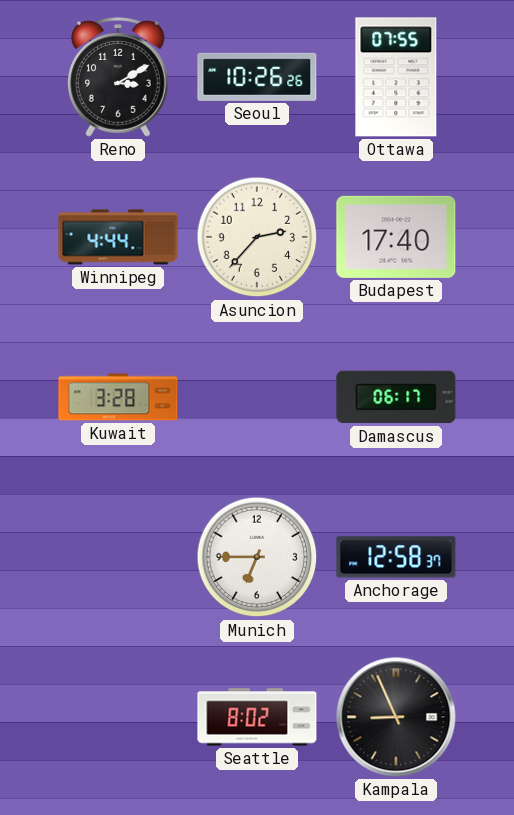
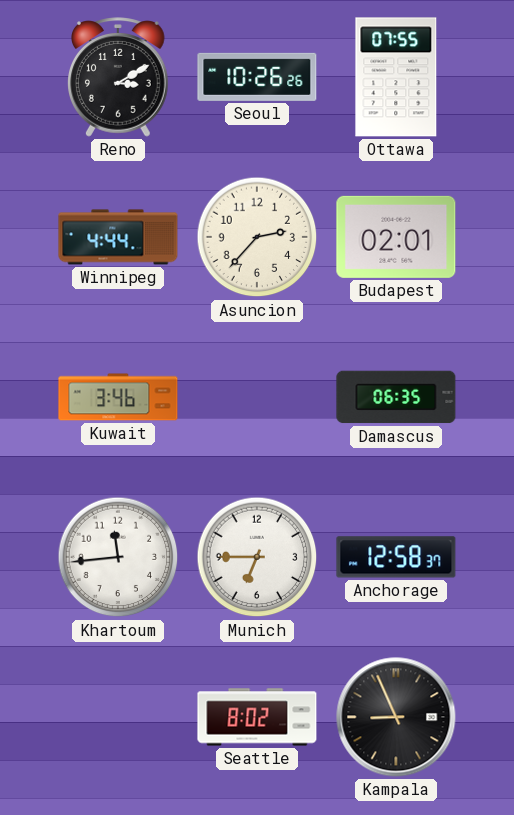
Budapest: 17:40 -> 02:01 (396, 237)
Kuwait: 3:28 -> 3:46 (118, 397)
Damascus: 06:17 -> 06:35 (396, 397)
Khartoum: none -> 11:44 (118, 557)
